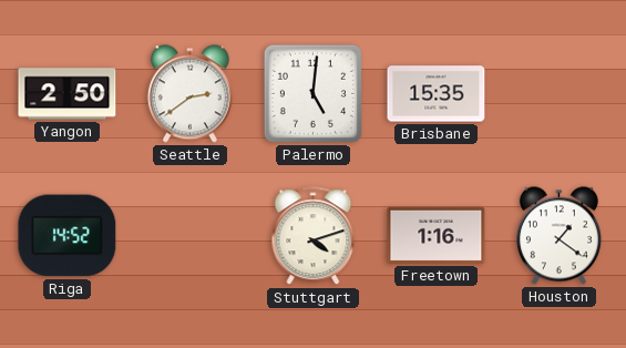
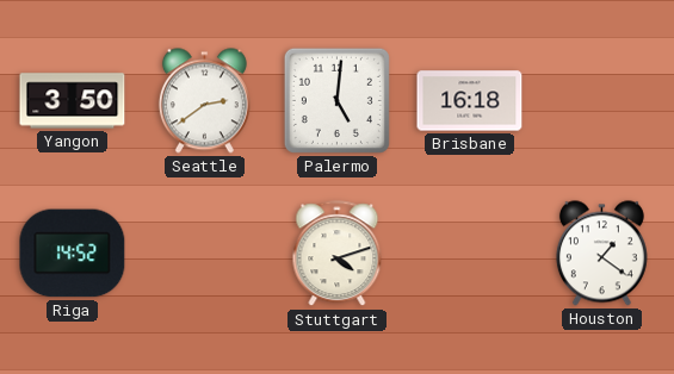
Yangon: 2:50 -> 3:50 (73, 101)
Brisbane: 15:35 -> 16:18 (470, 101)
Freetown: 1:16 -> none (437, 235)
